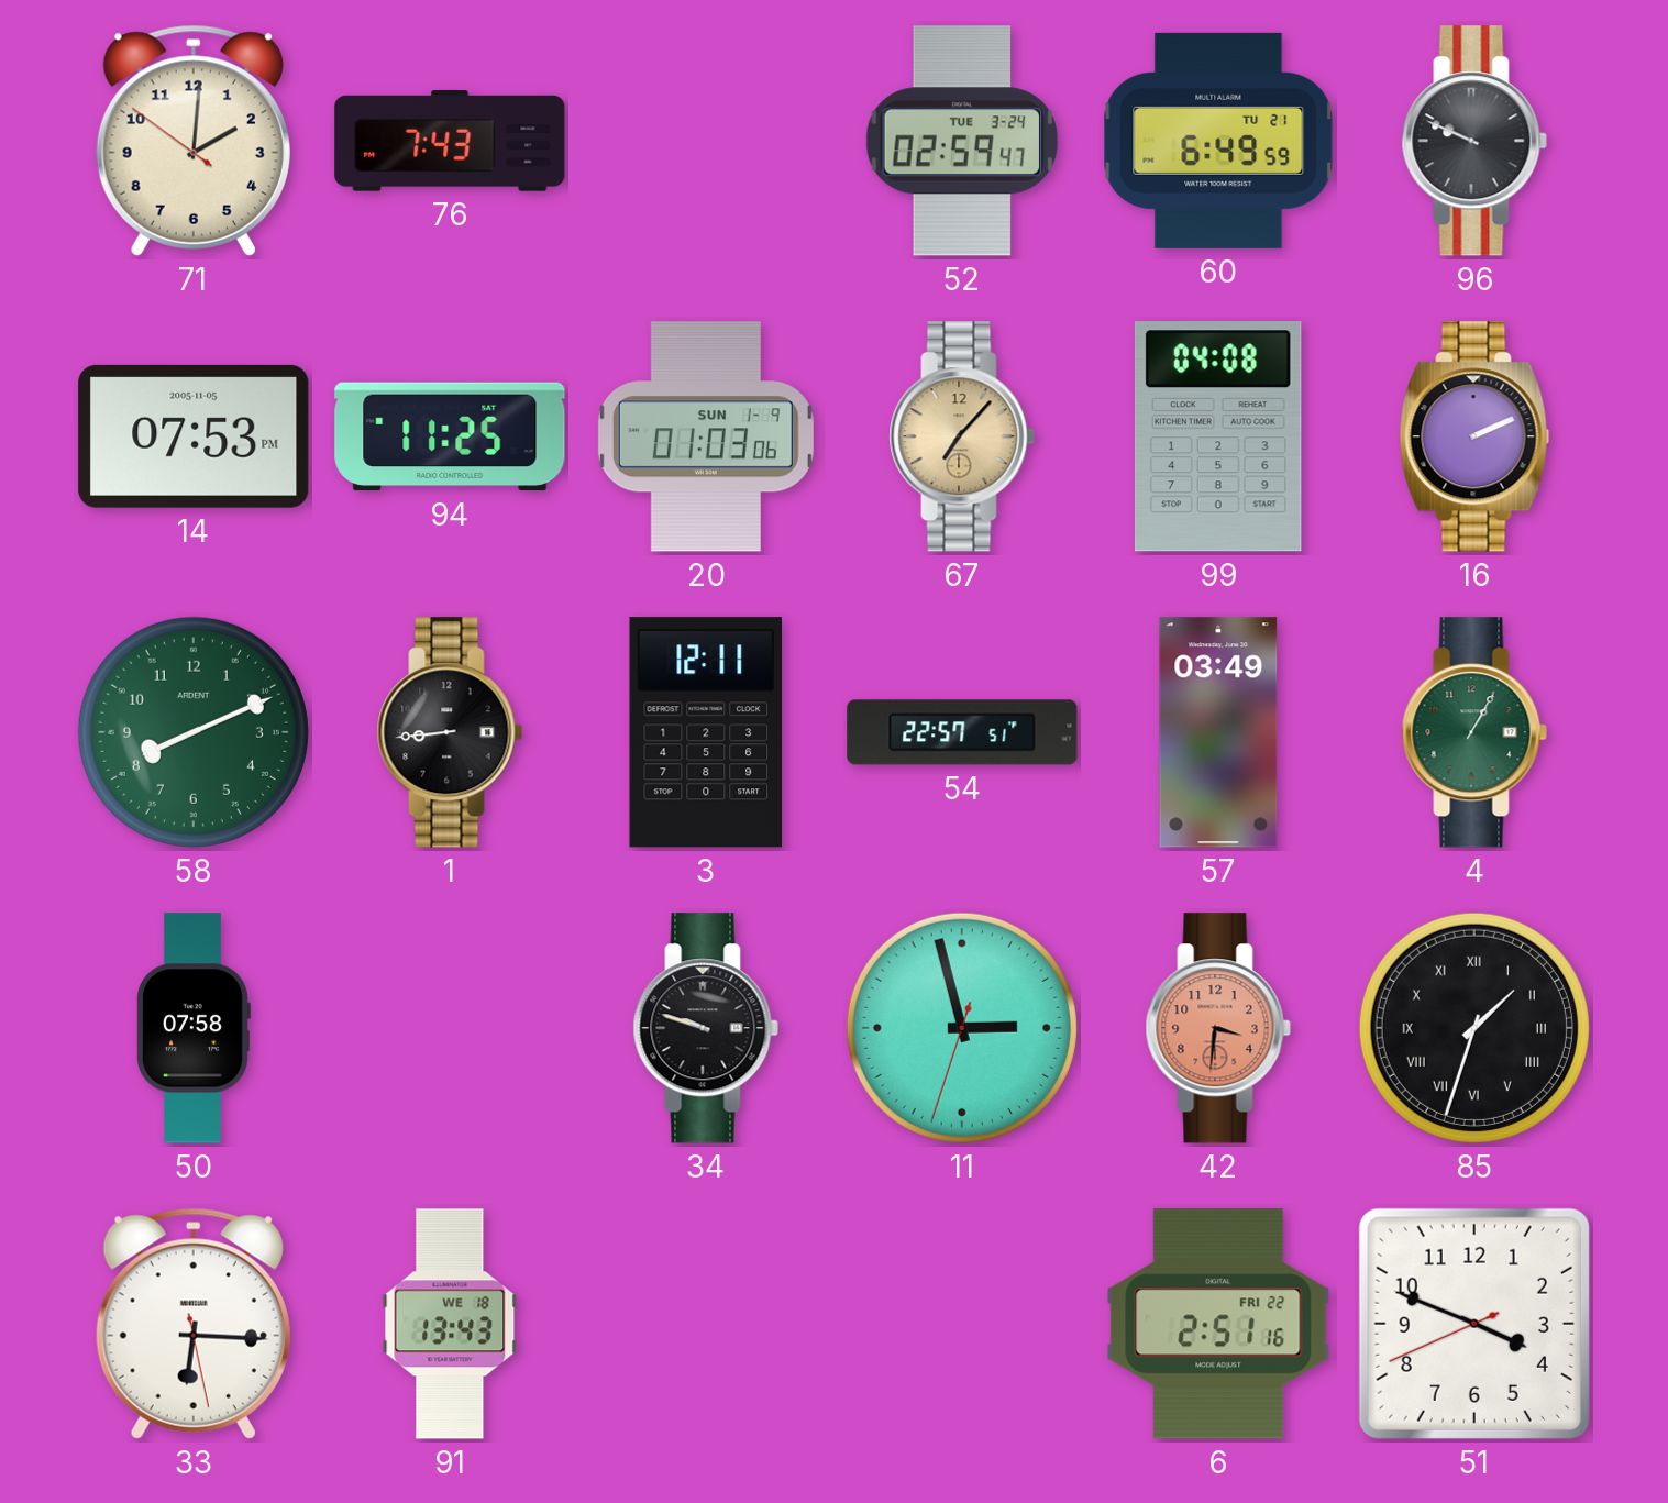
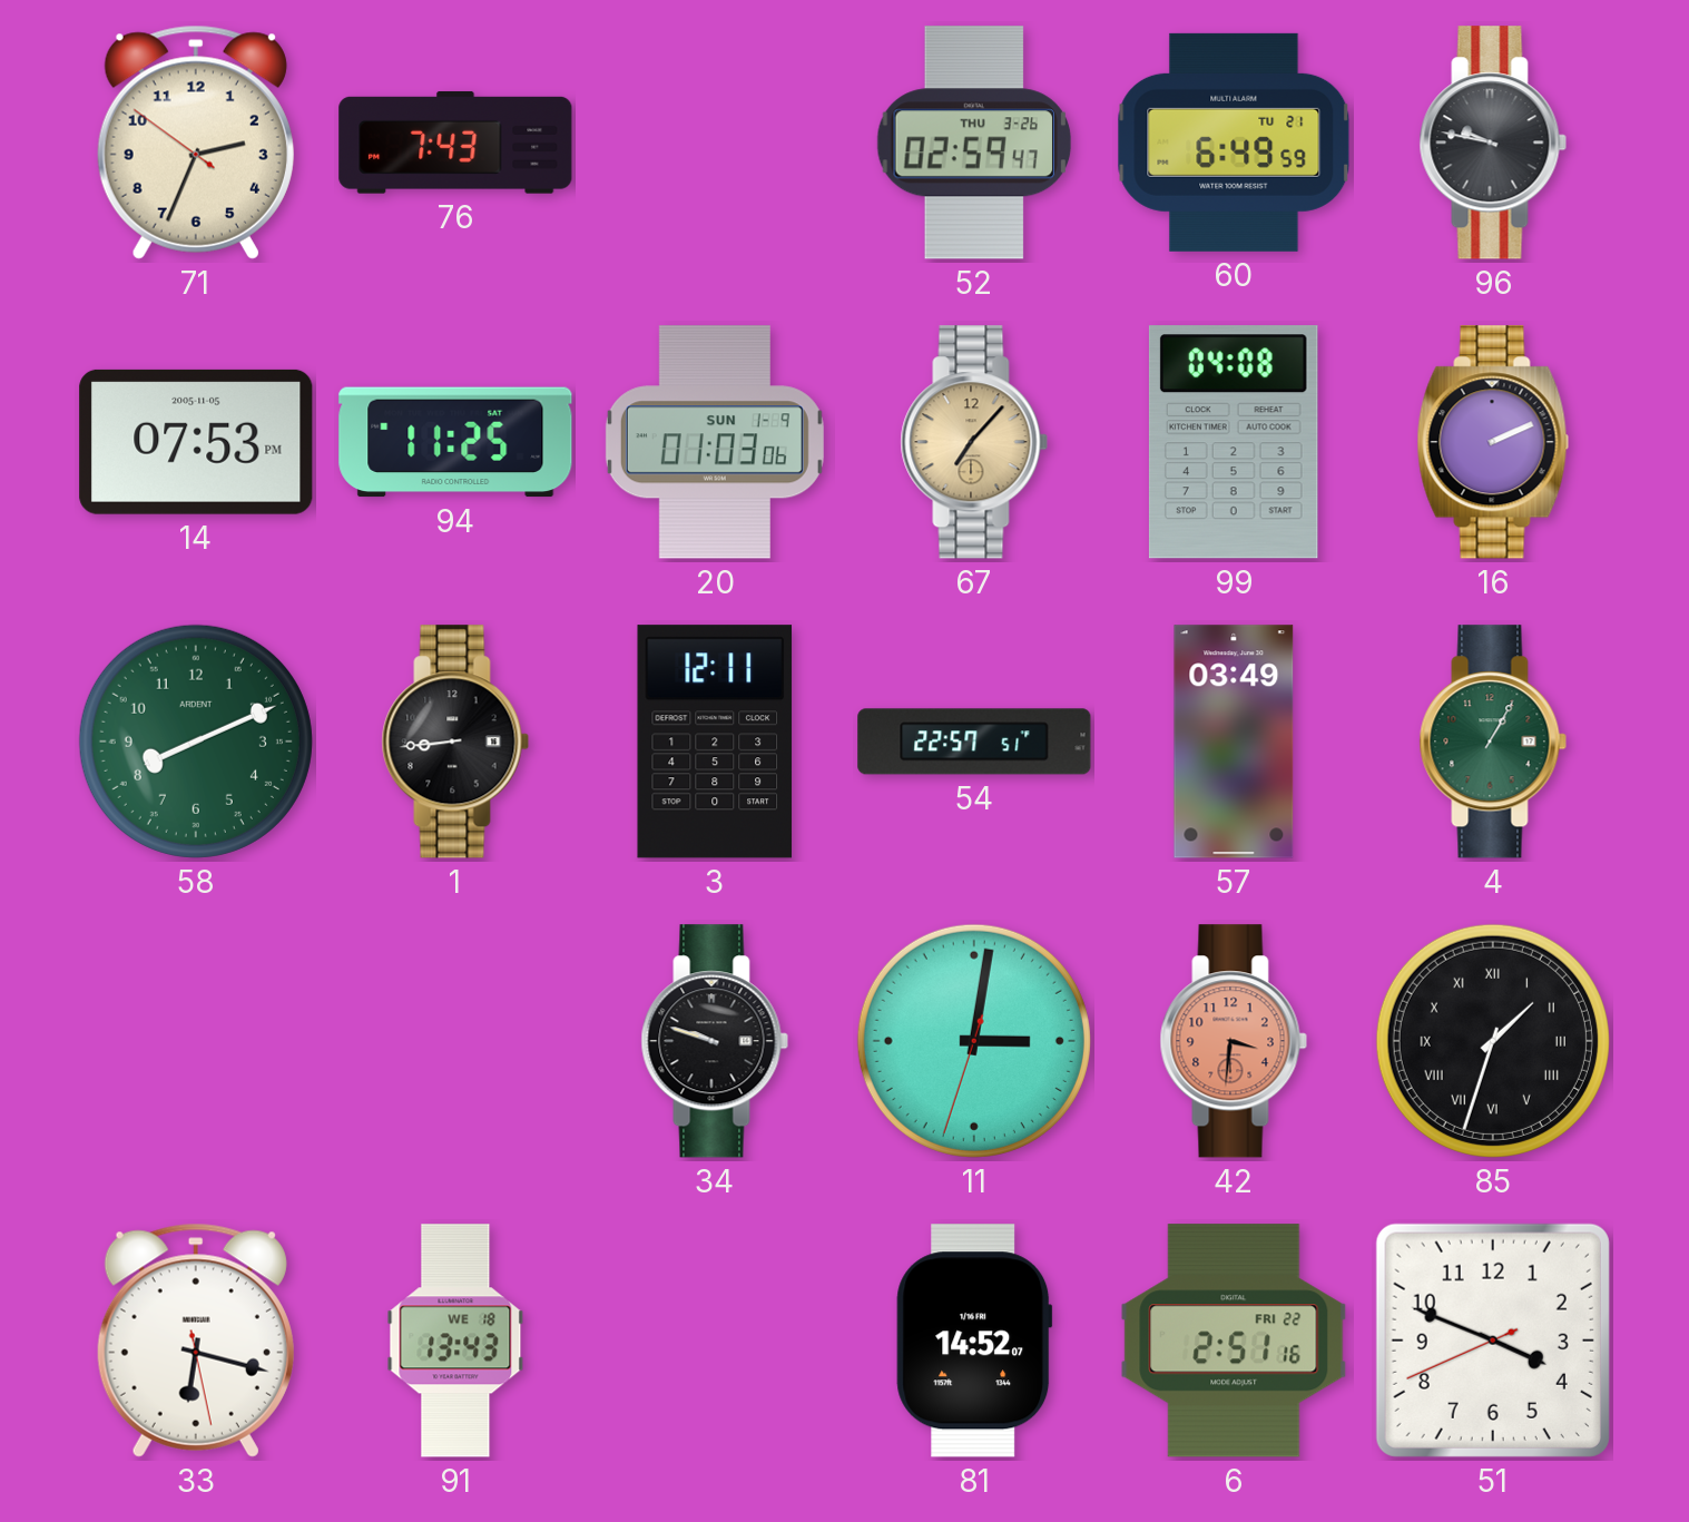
71: 2:00 -> 2:33 (196, 143)
52 date: TUE 3-24 -> THU 3-26 (974, 143)
96: 9:49 -> 9:47 (1493, 143)
50: 07:58 -> none (194, 1028)
11: 2:57 -> 3:01 (974, 1041)
33: 6:15 -> 6:17 (196, 1341)
81: none -> 14:52 (974, 1341)
